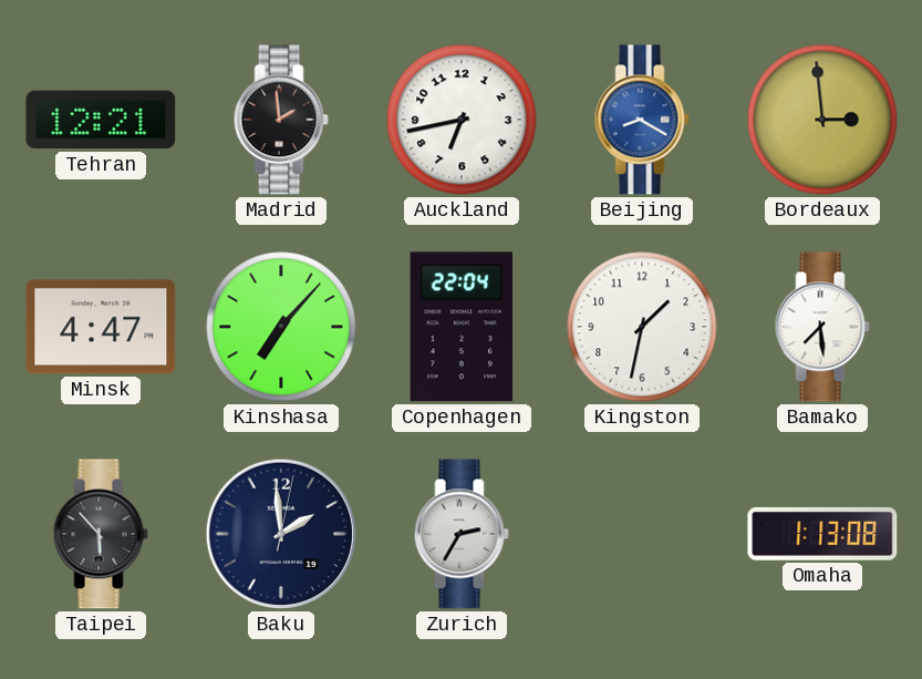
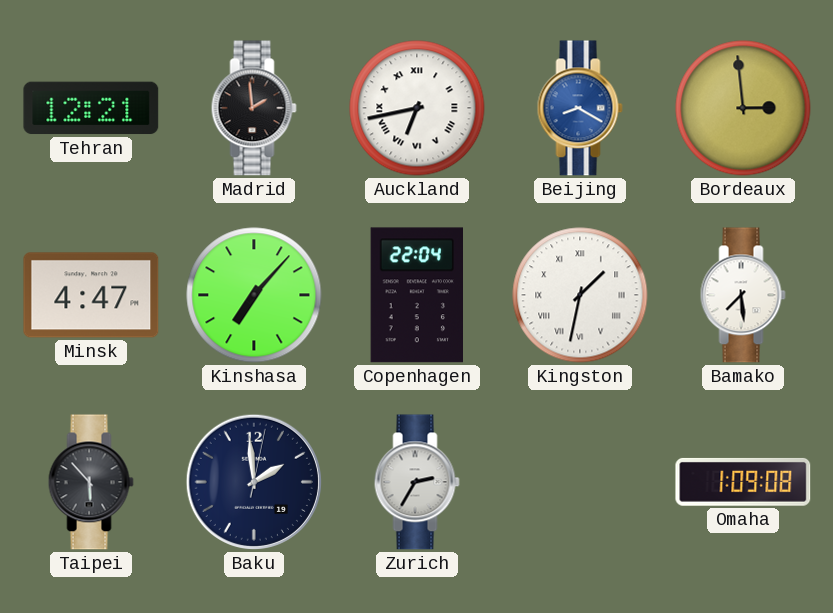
Auckland numerals: Arabic -> Roman (417, 108)
Kingston numerals: Arabic -> Roman (580, 295)
Omaha: 1:13 -> 1:09 (743, 482)
